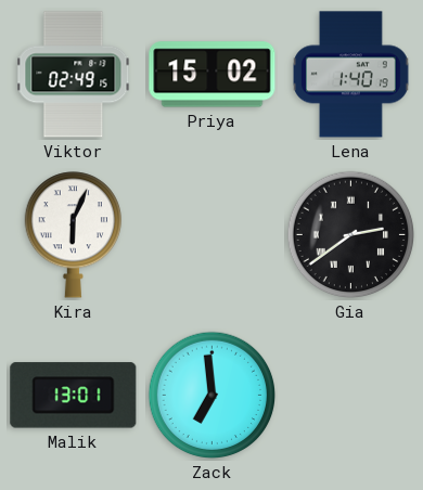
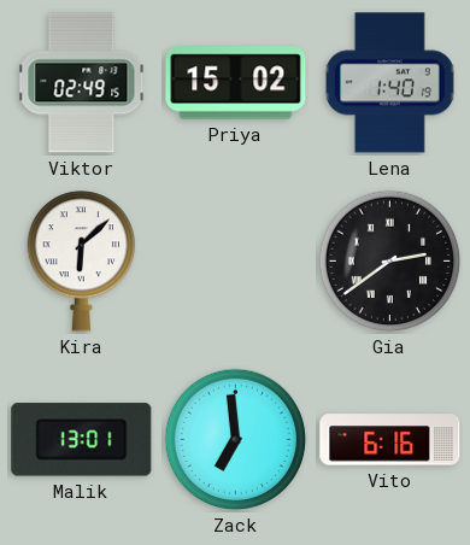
Kira: 6:04 -> 6:08 (81, 262)
Vito: none -> 6:16 (390, 440)
